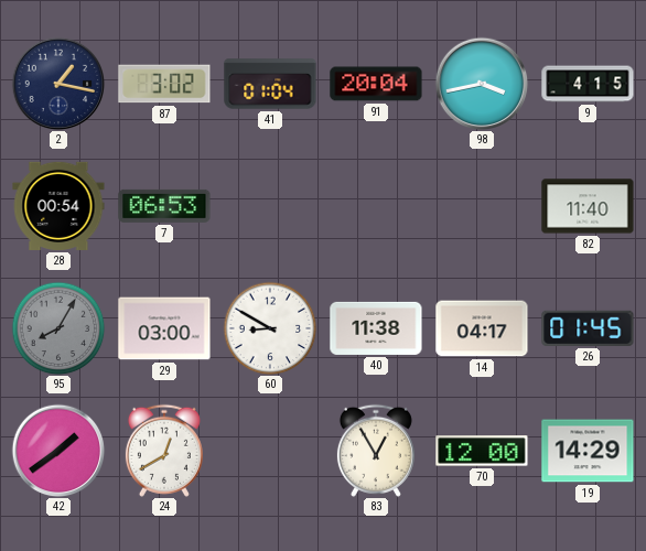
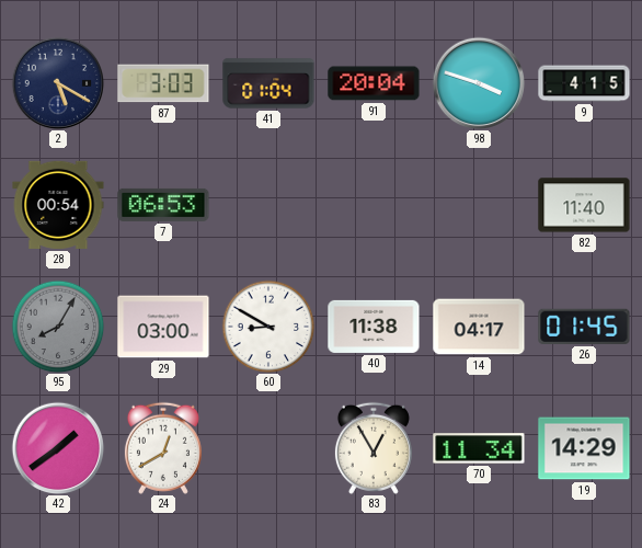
2: 1:17 -> 5:20 (58, 83)
87: 3:02 -> 3:03 (163, 83)
98: 3:43 -> 3:48 (479, 83)
70: 12:00 -> 11:34 (479, 448)
